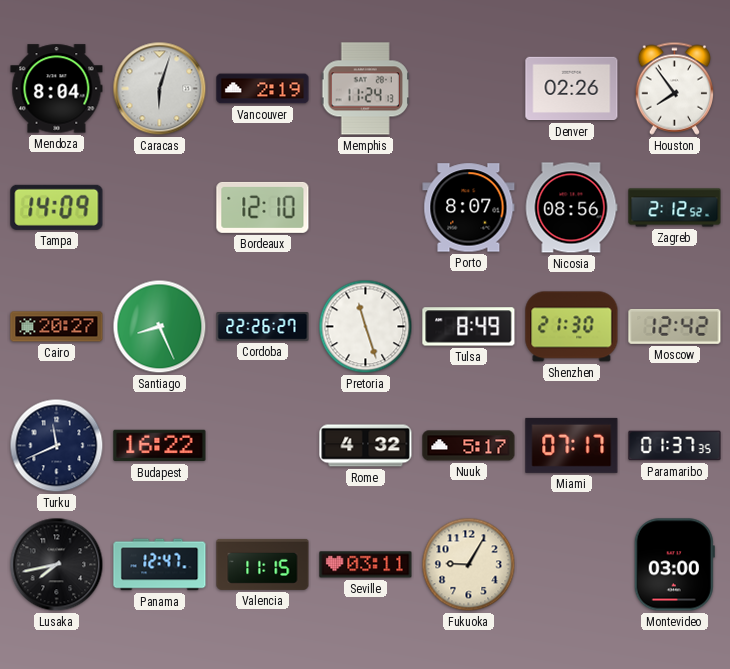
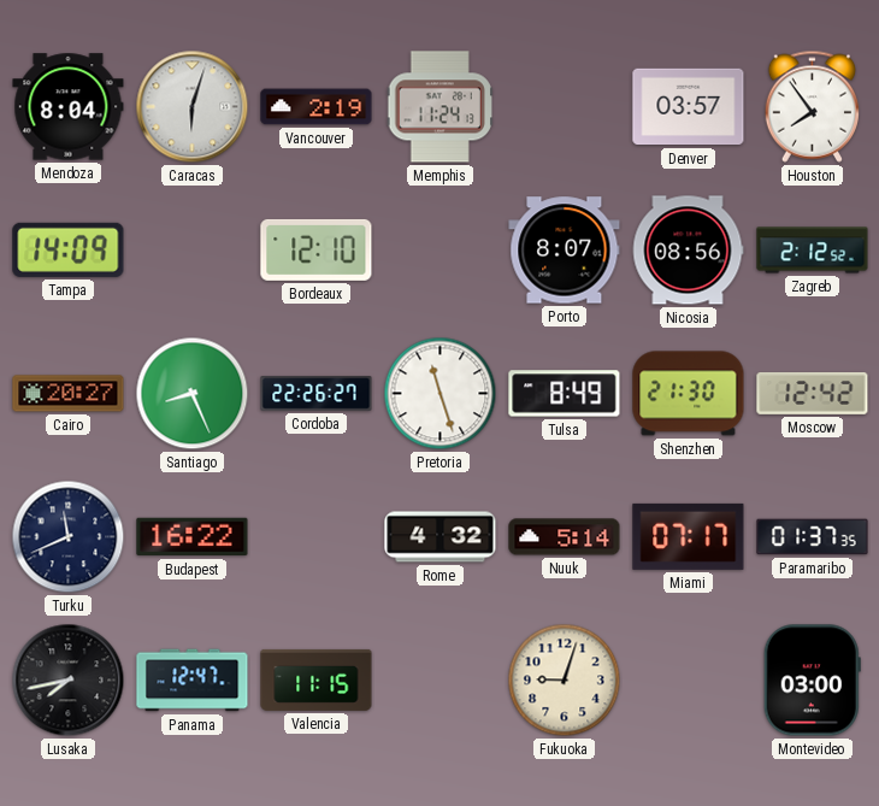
Denver: 02:26 -> 03:57 (689, 107)
Nuuk: 5:17 -> 5:14 (565, 537)
Seville: 03:11 -> none (366, 565)
Fukuoka: 9:05 -> 9:03 (565, 681)
